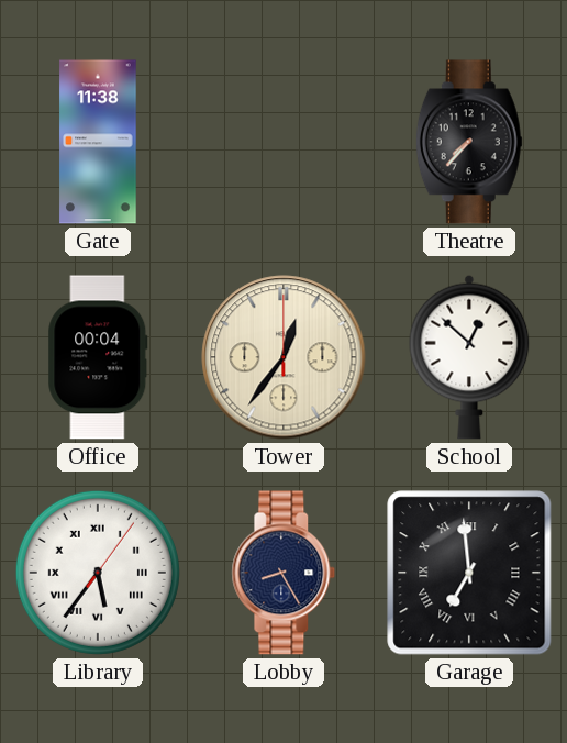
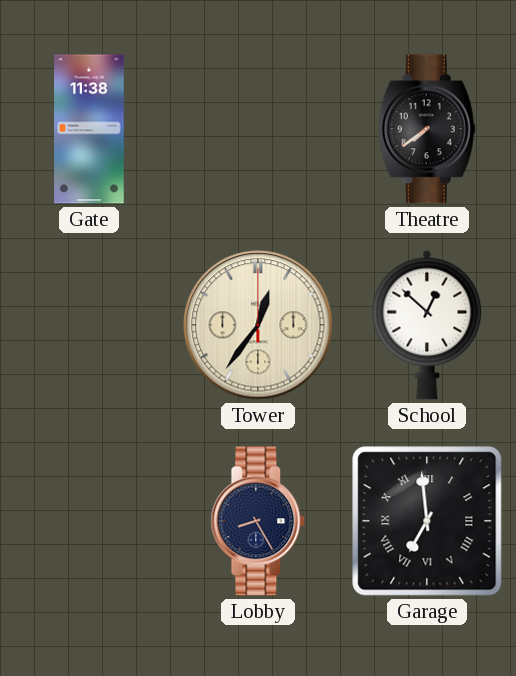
Theatre: 7:37 -> 7:39 (427, 129)
Office: 00:04 -> none (98, 357)
Library: 5:36 -> none (98, 573)
